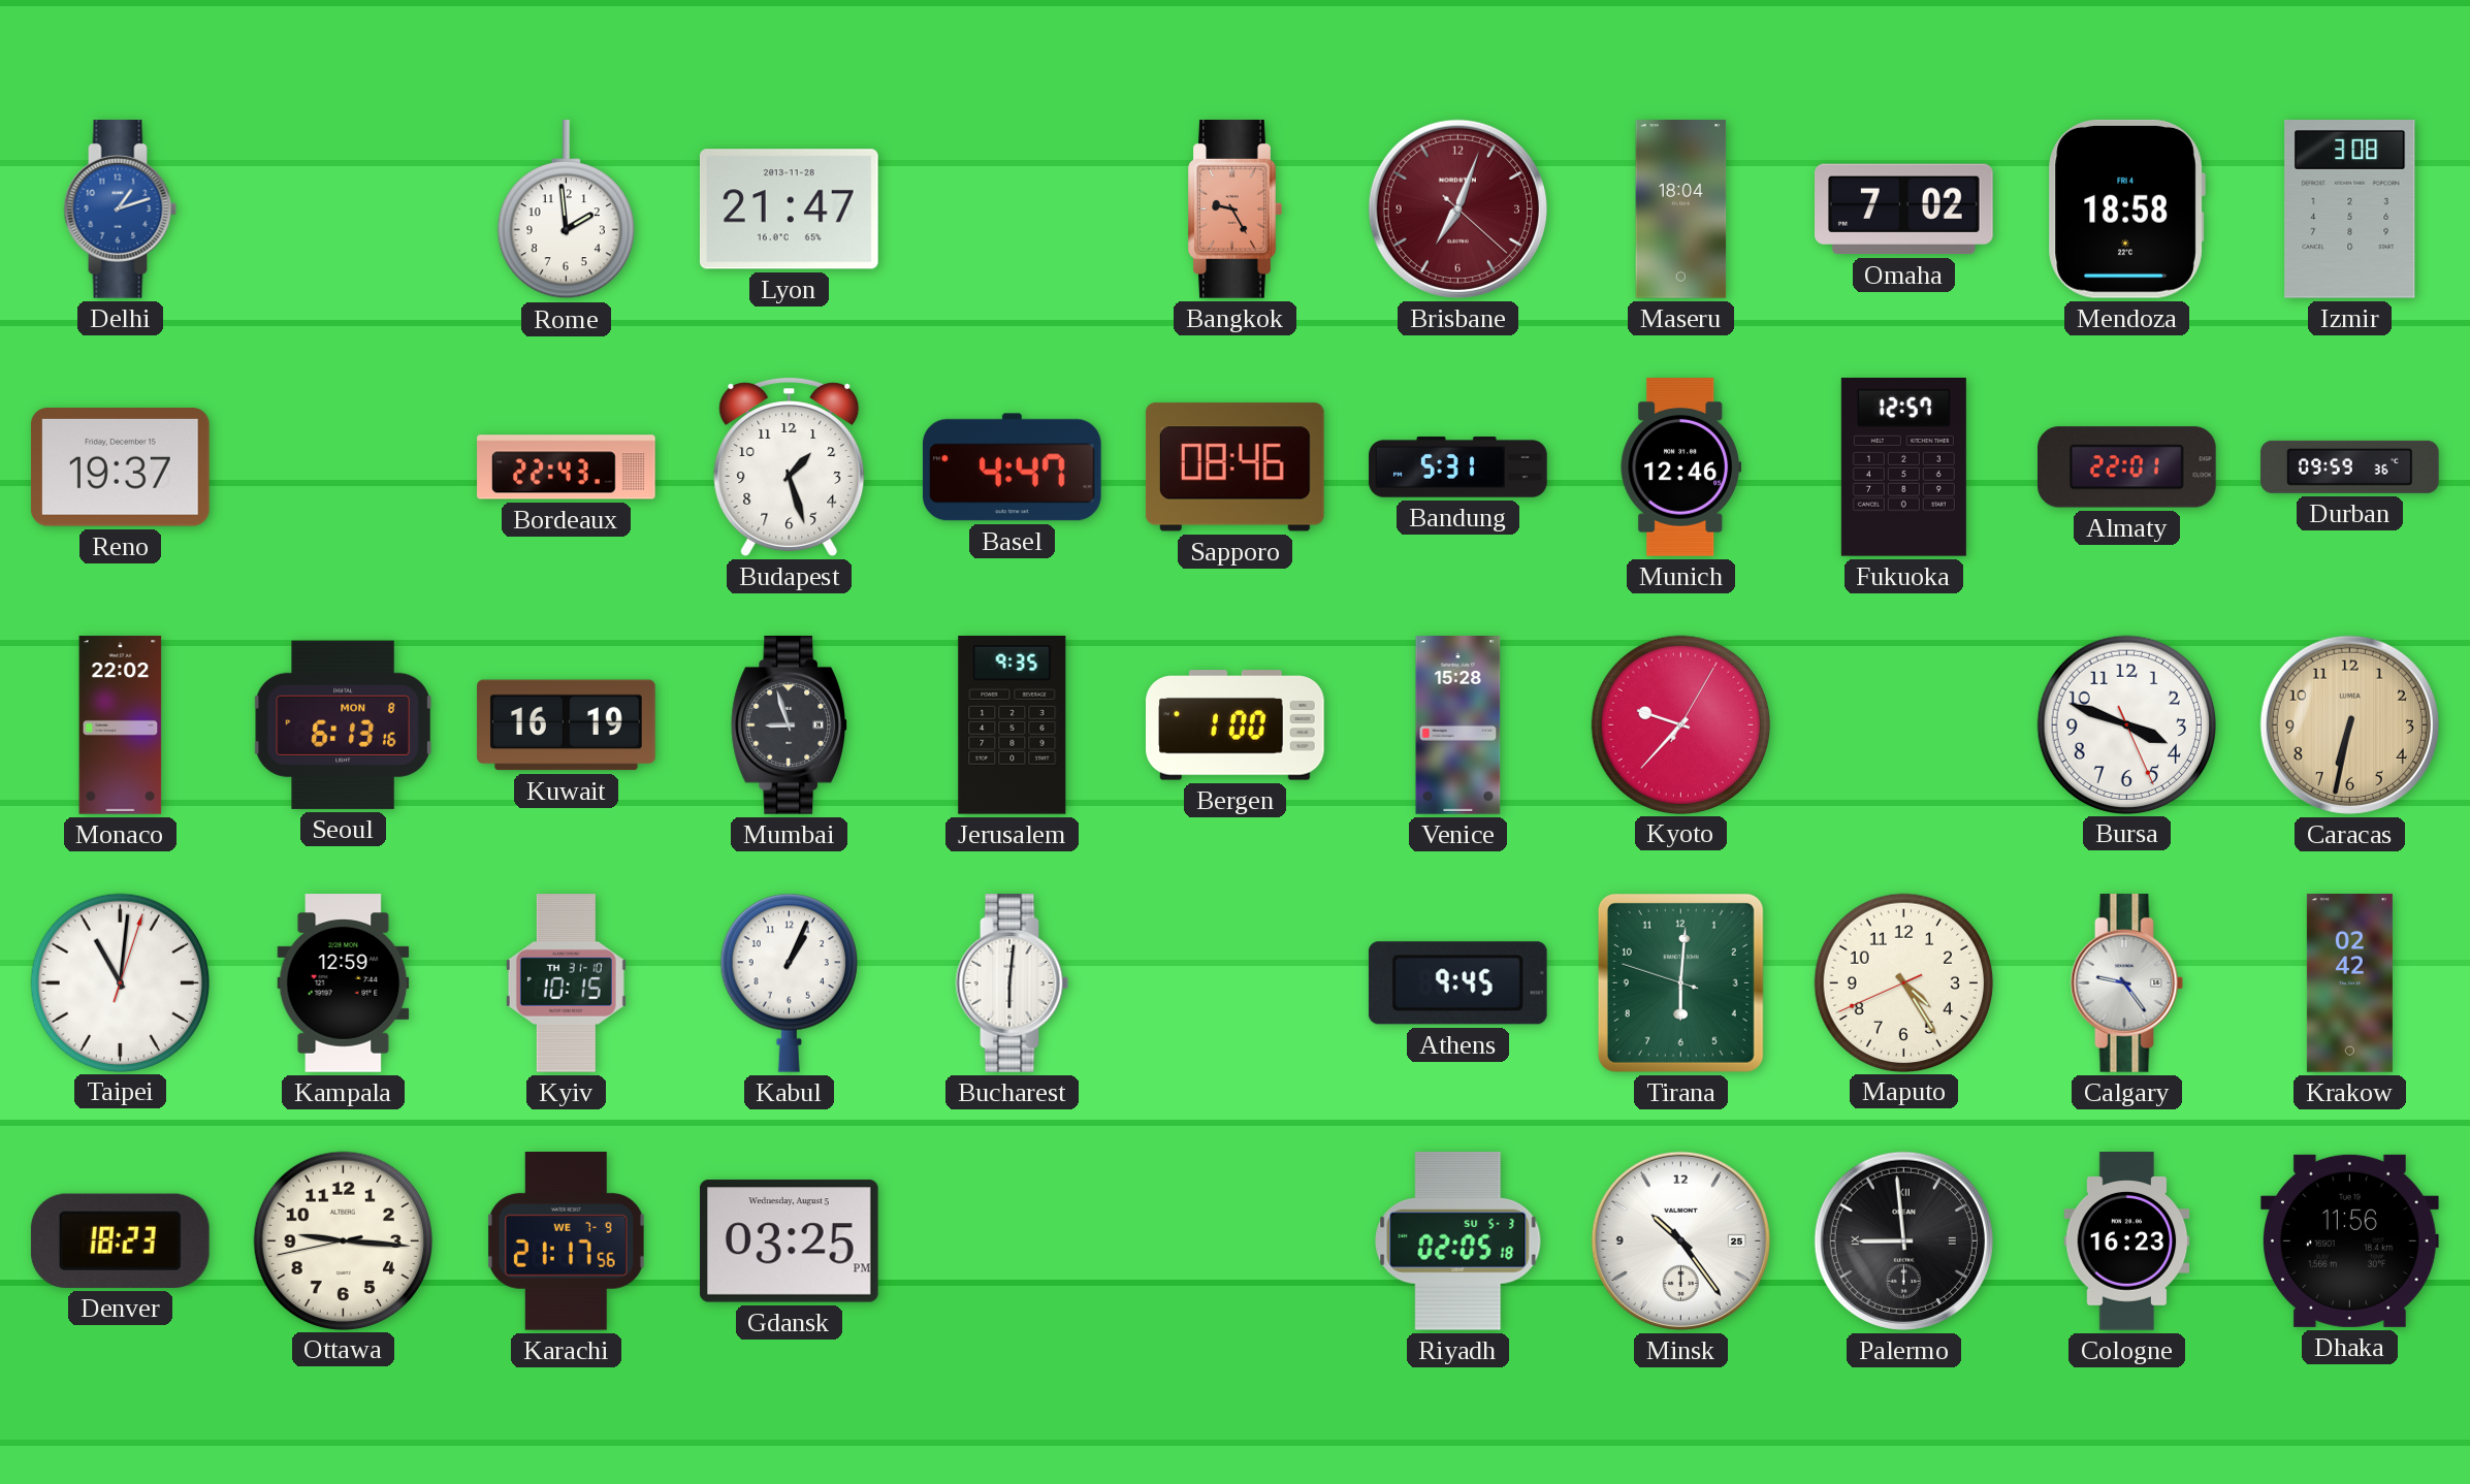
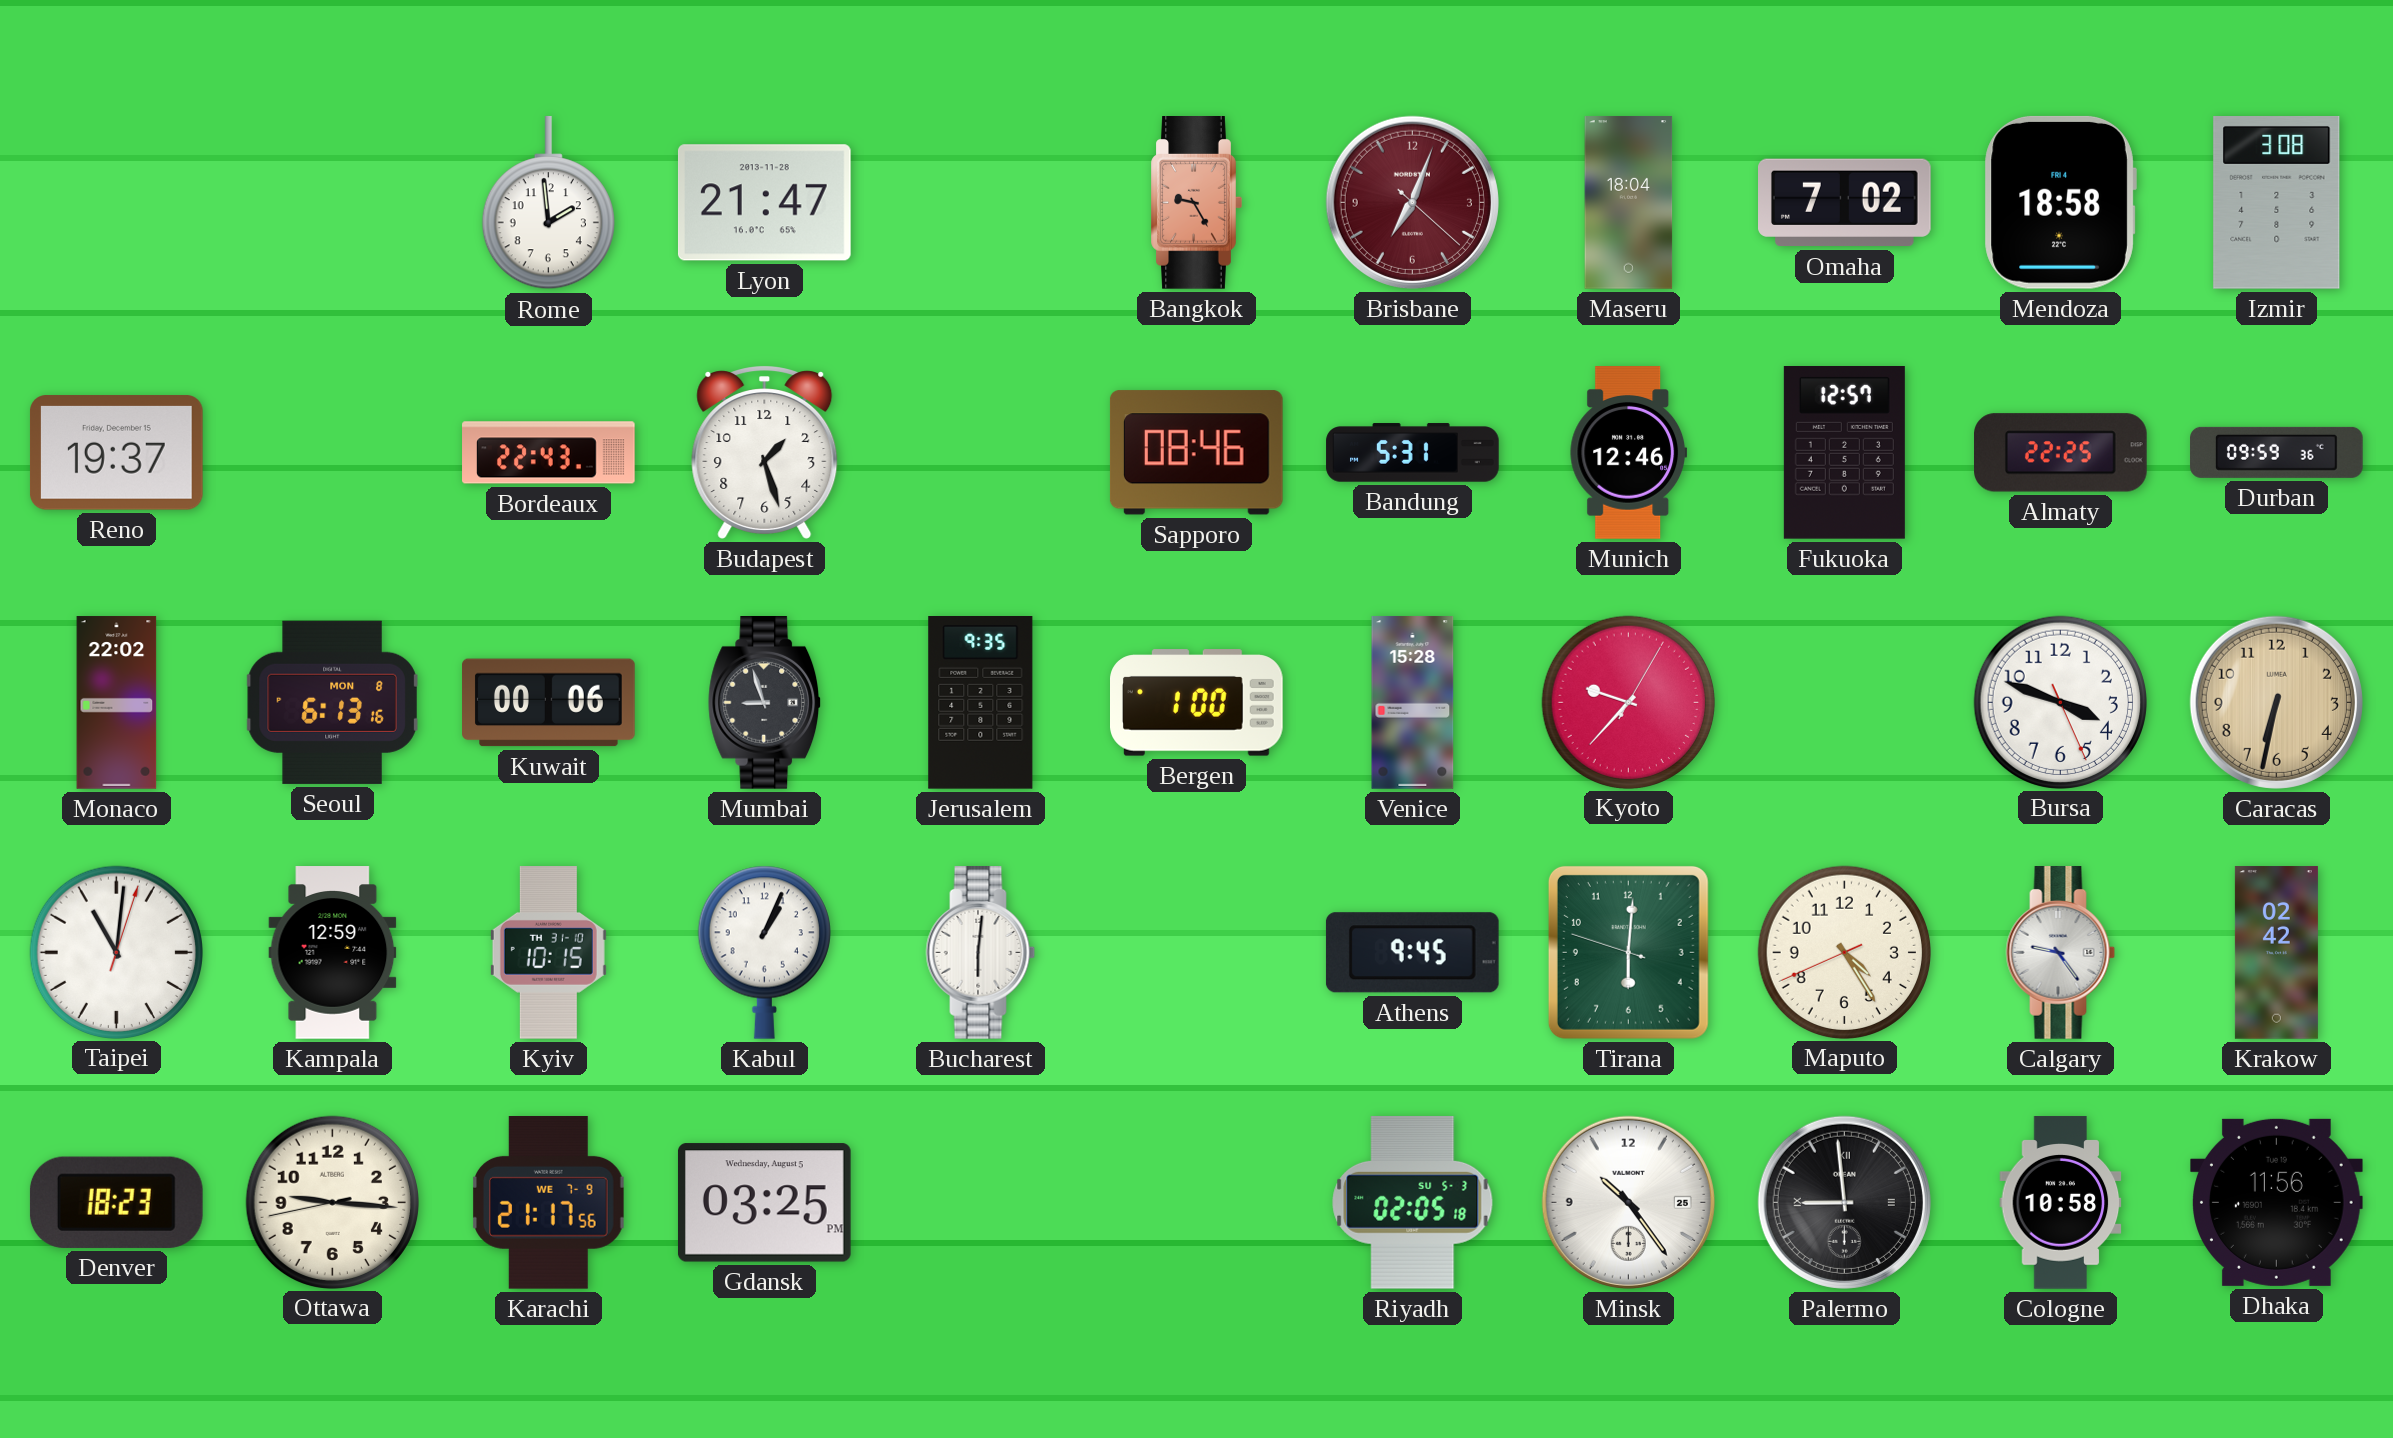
Delhi: 1:12 -> none (121, 209)
Basel: 4:47 -> none (1012, 467)
Almaty: 22:01 -> 22:25 (2061, 453)
Kuwait: 16:19 -> 00:06 (549, 703)
Cologne: 16:23 -> 10:58 (2061, 1203)
